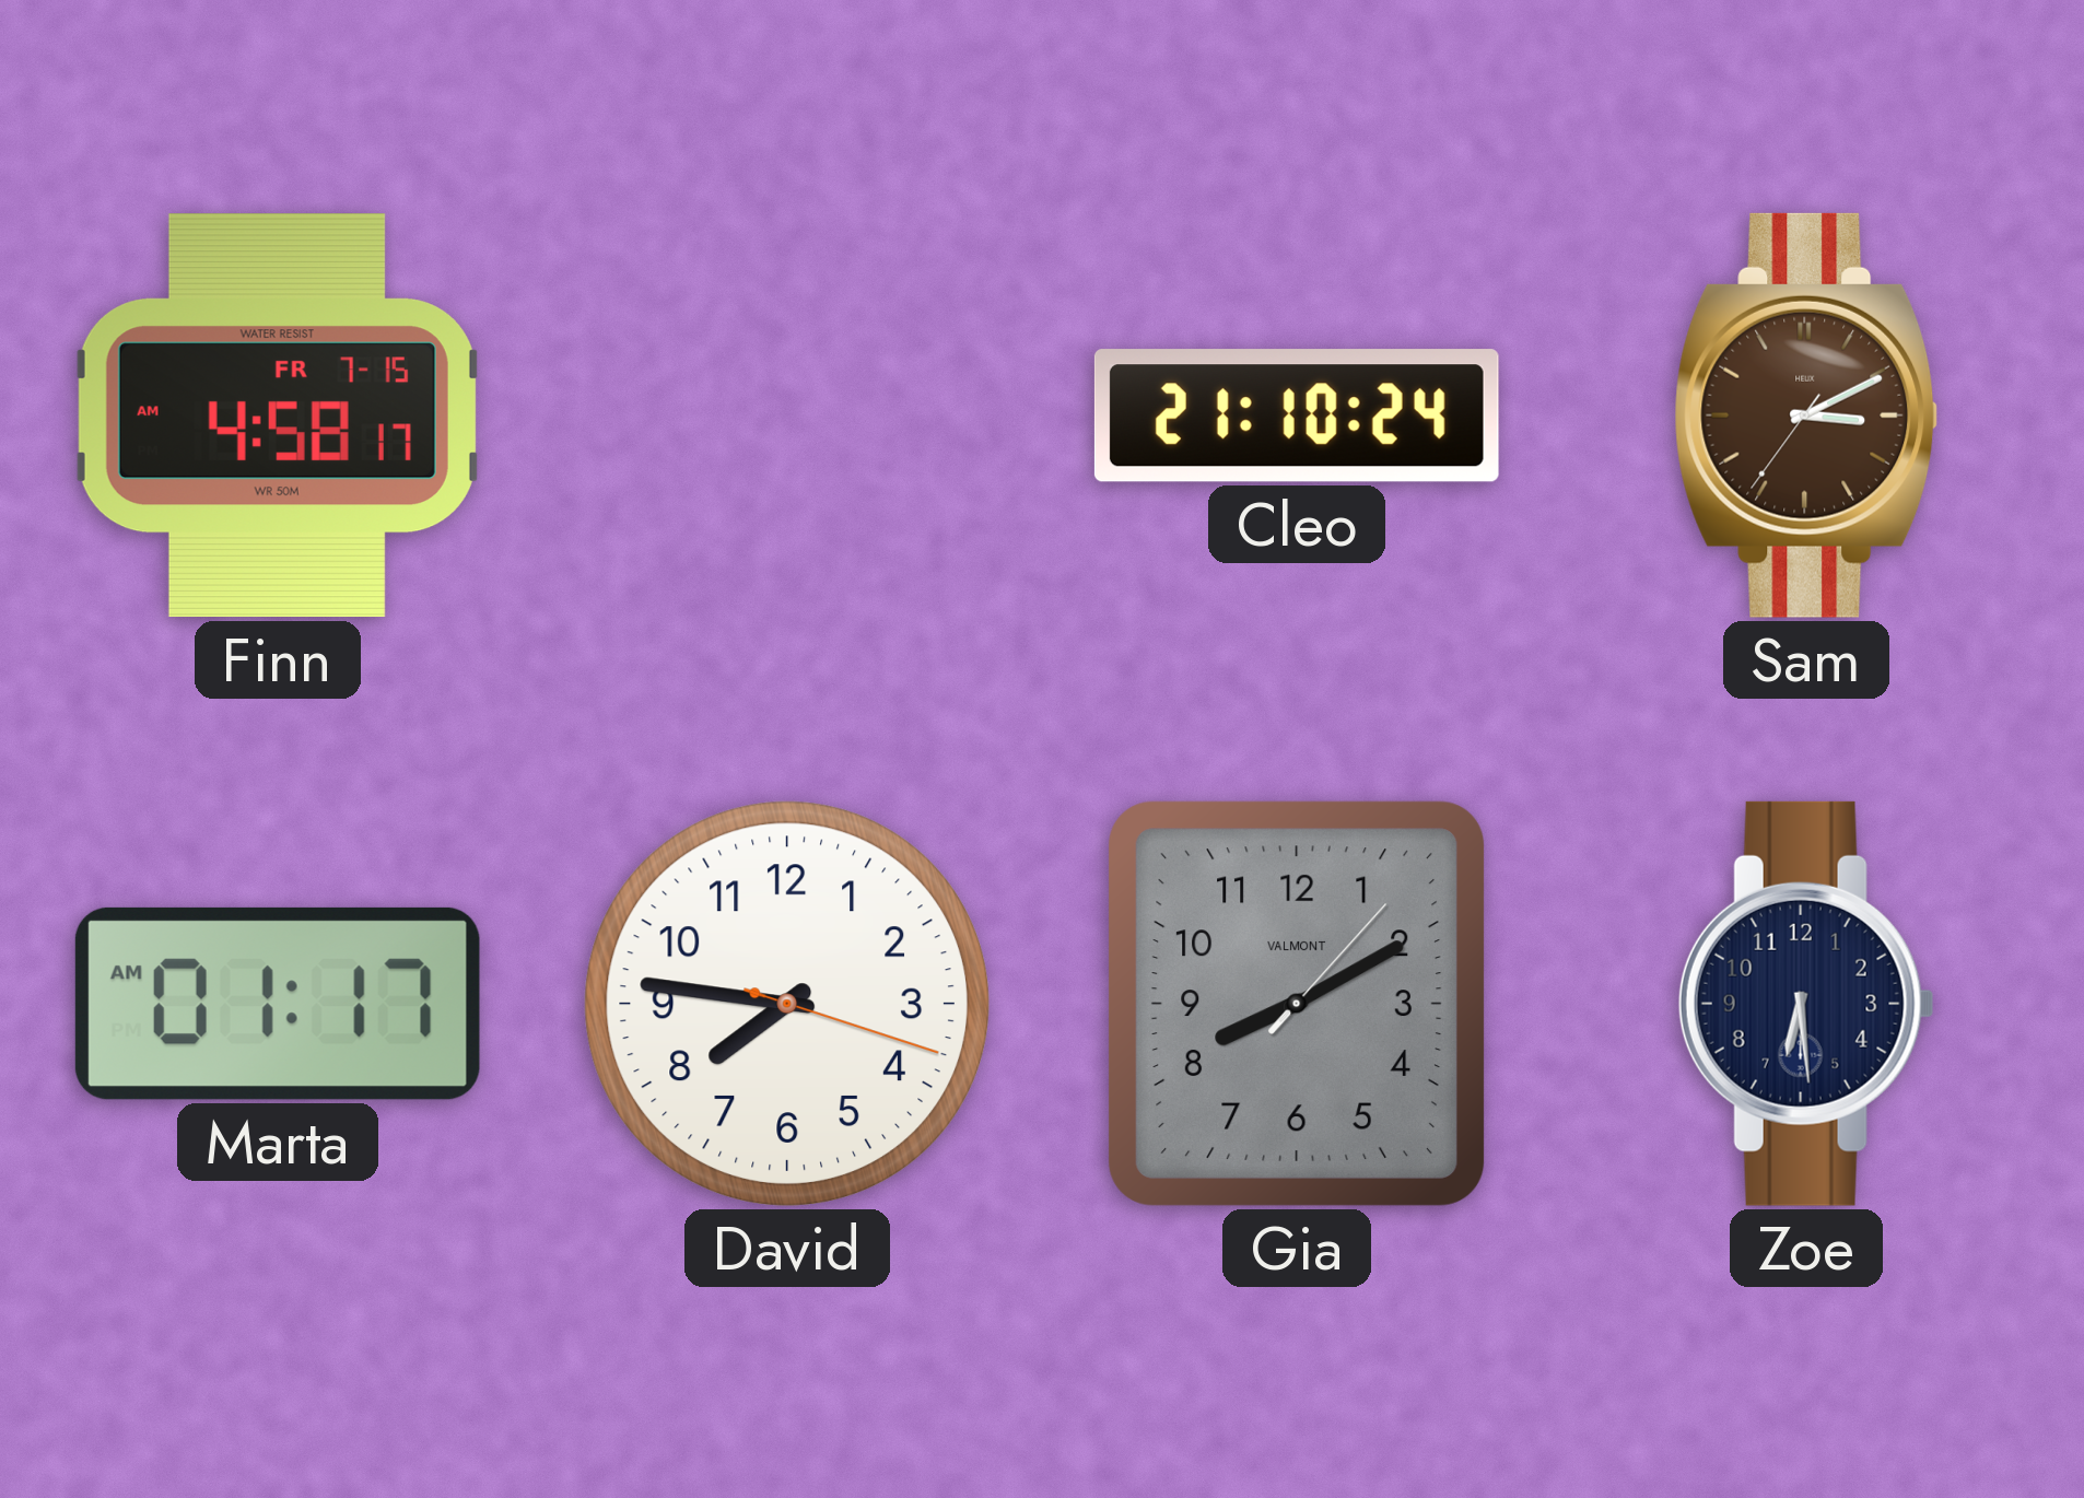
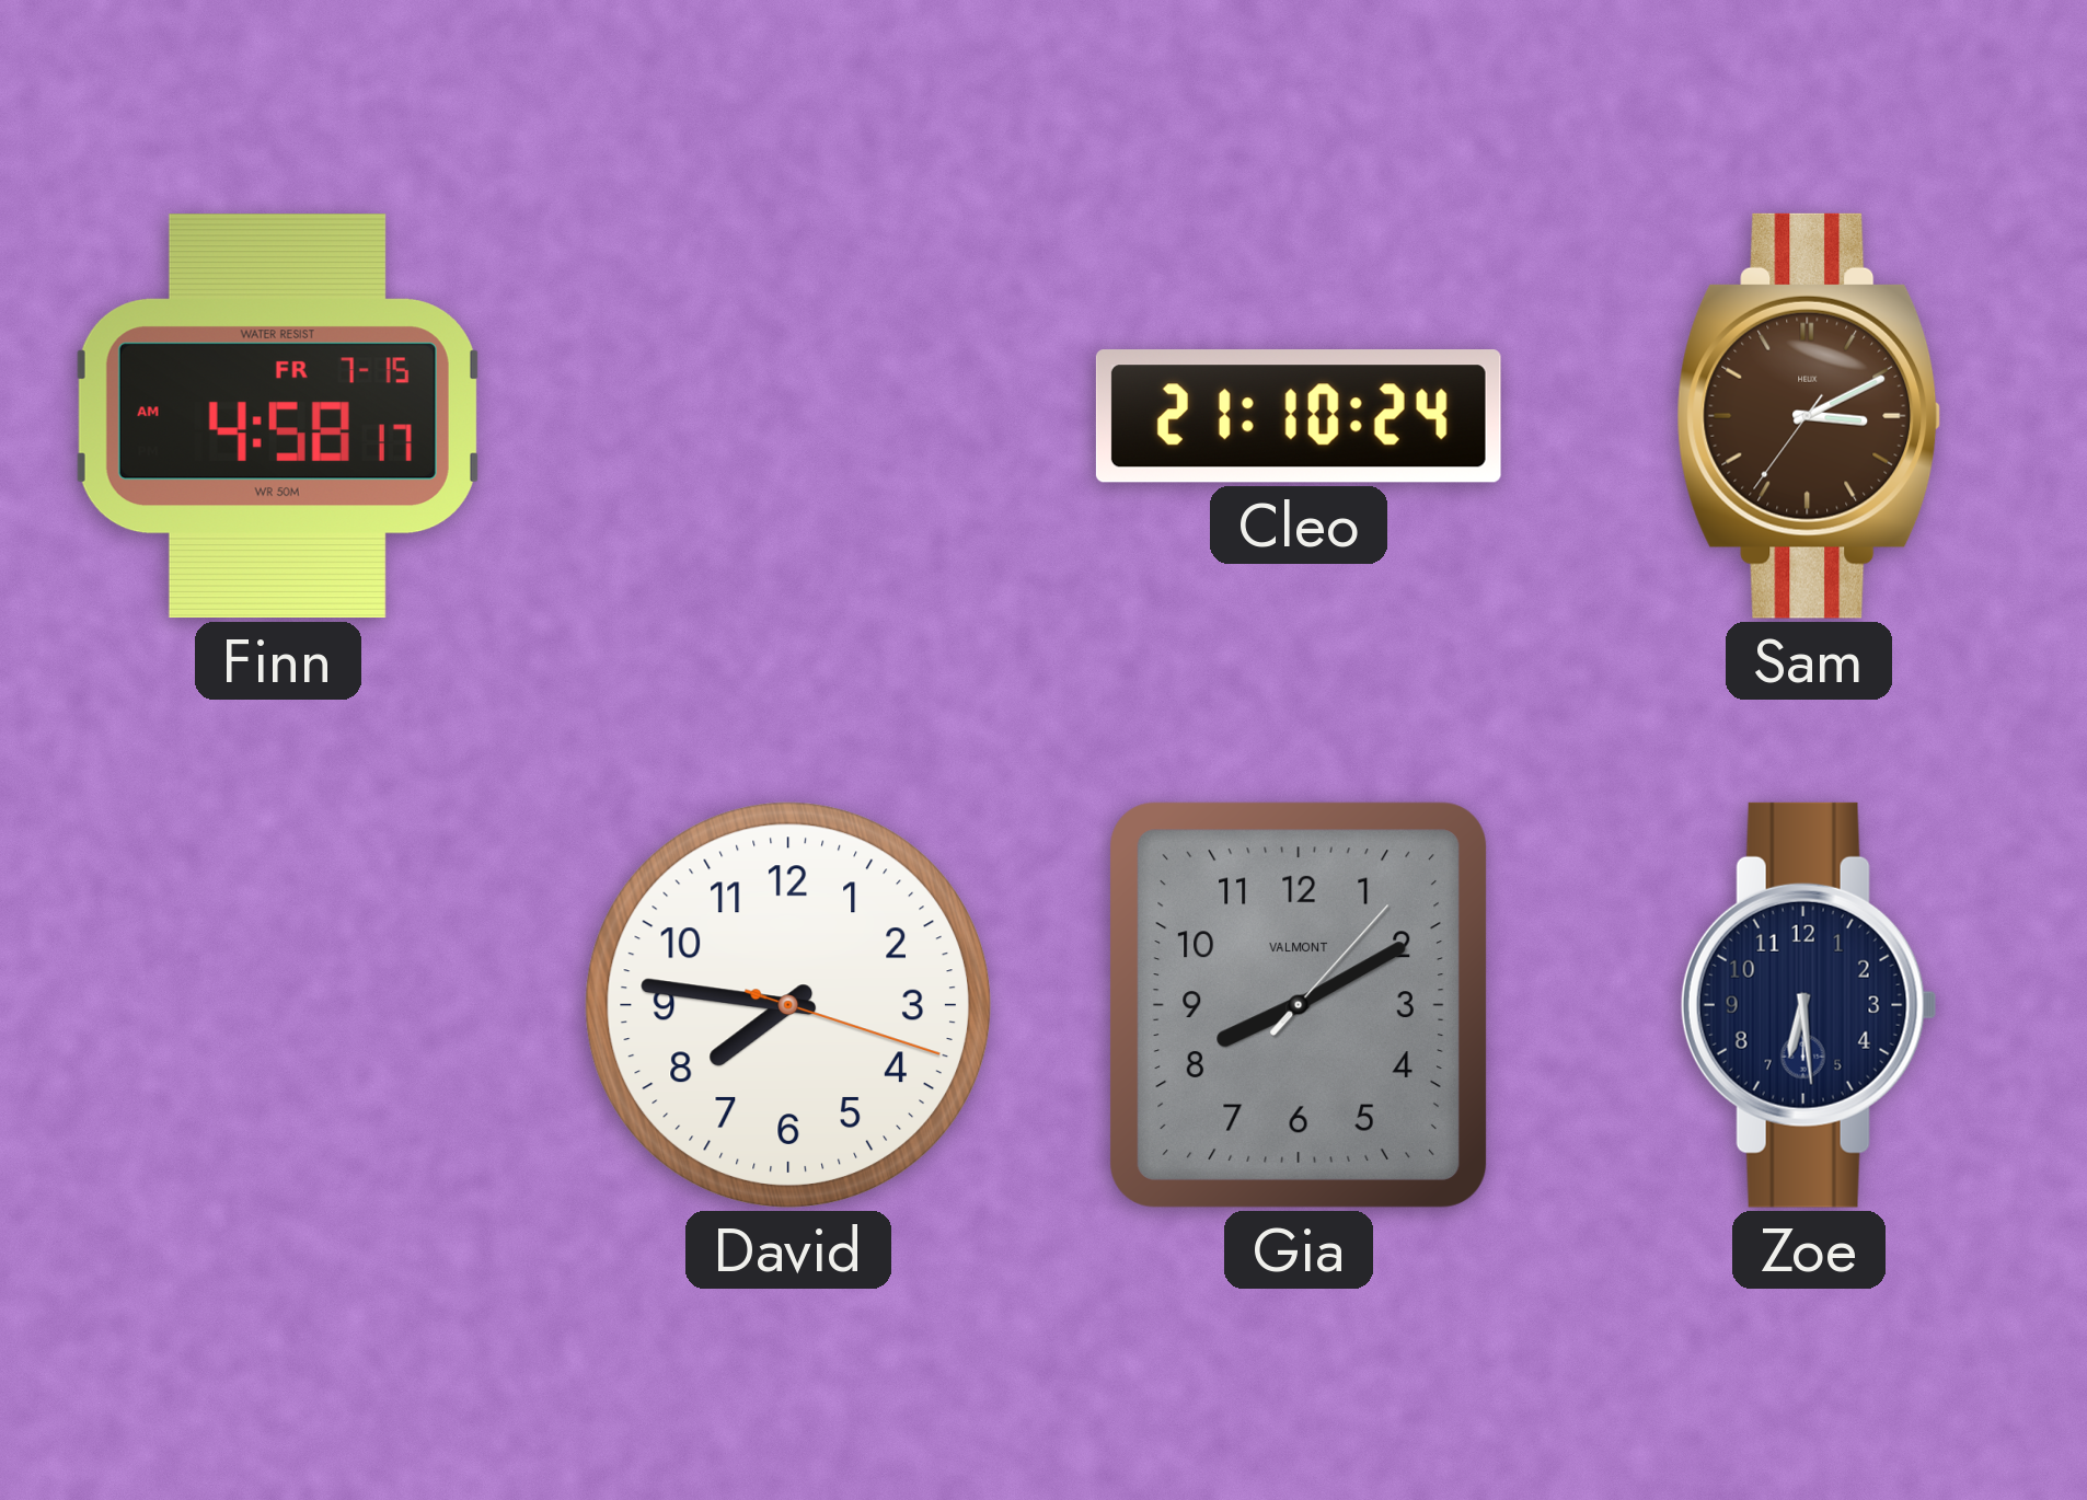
Marta: 01:17 -> none (278, 1004)
